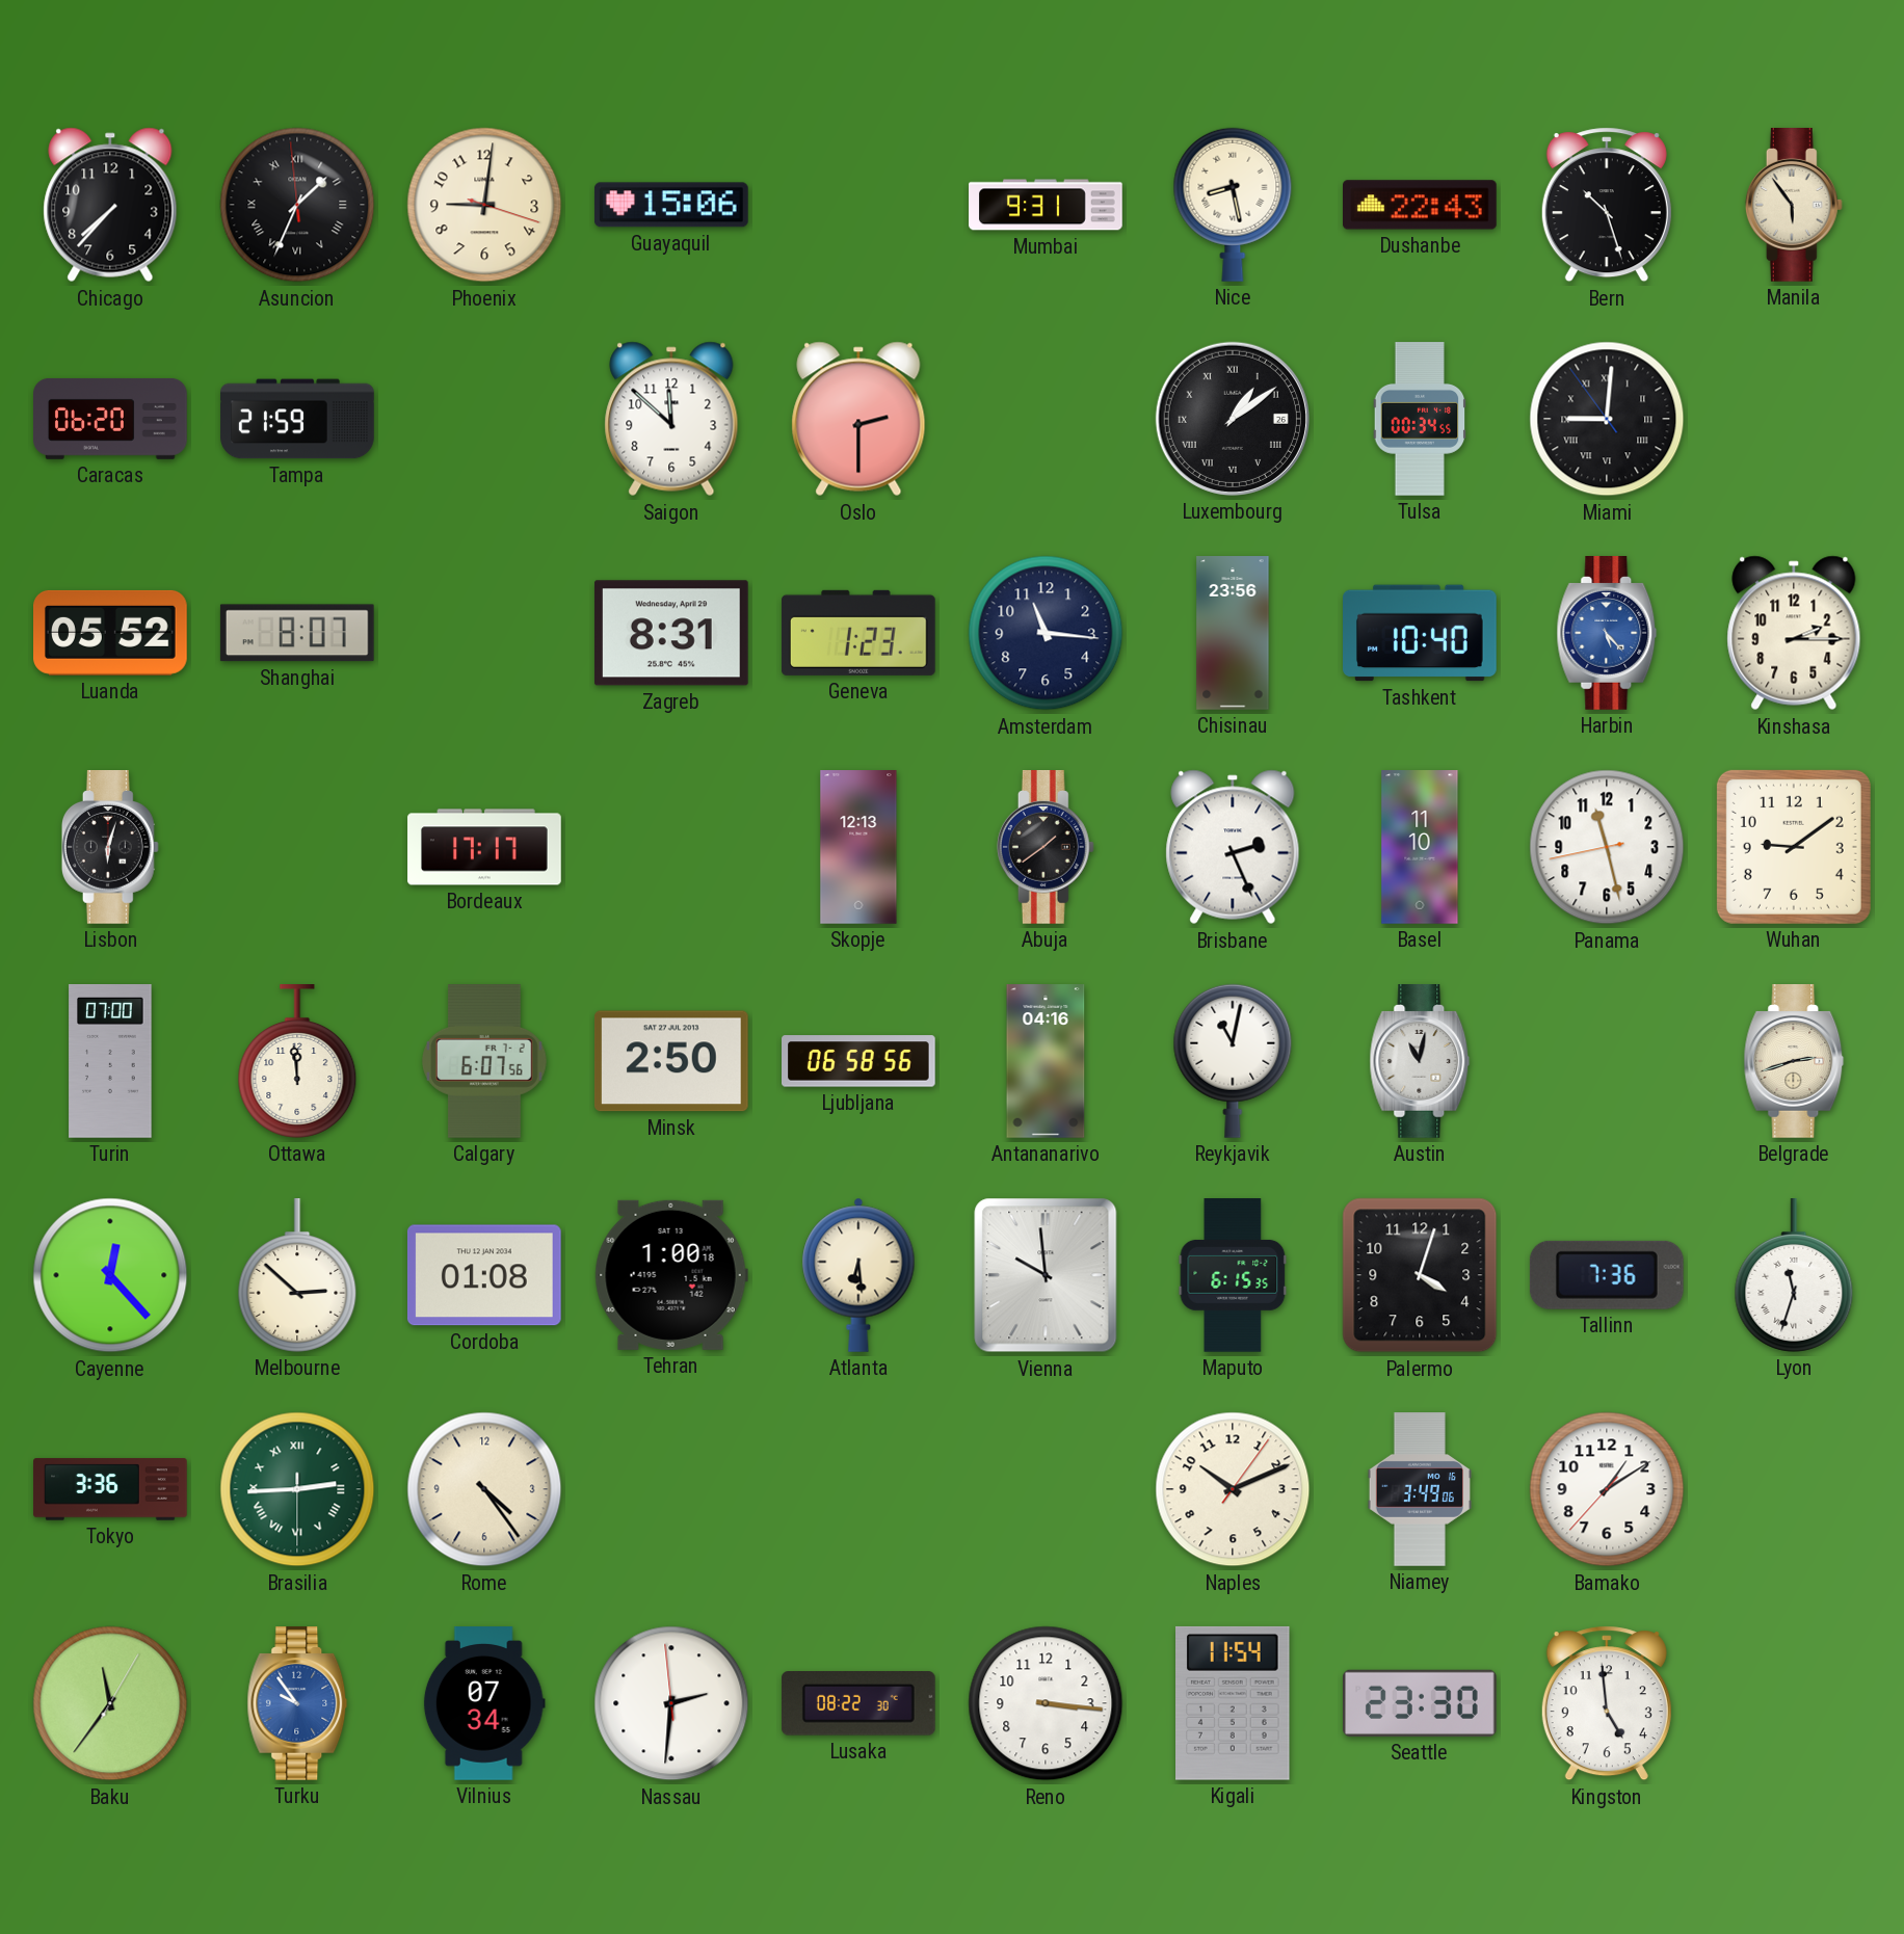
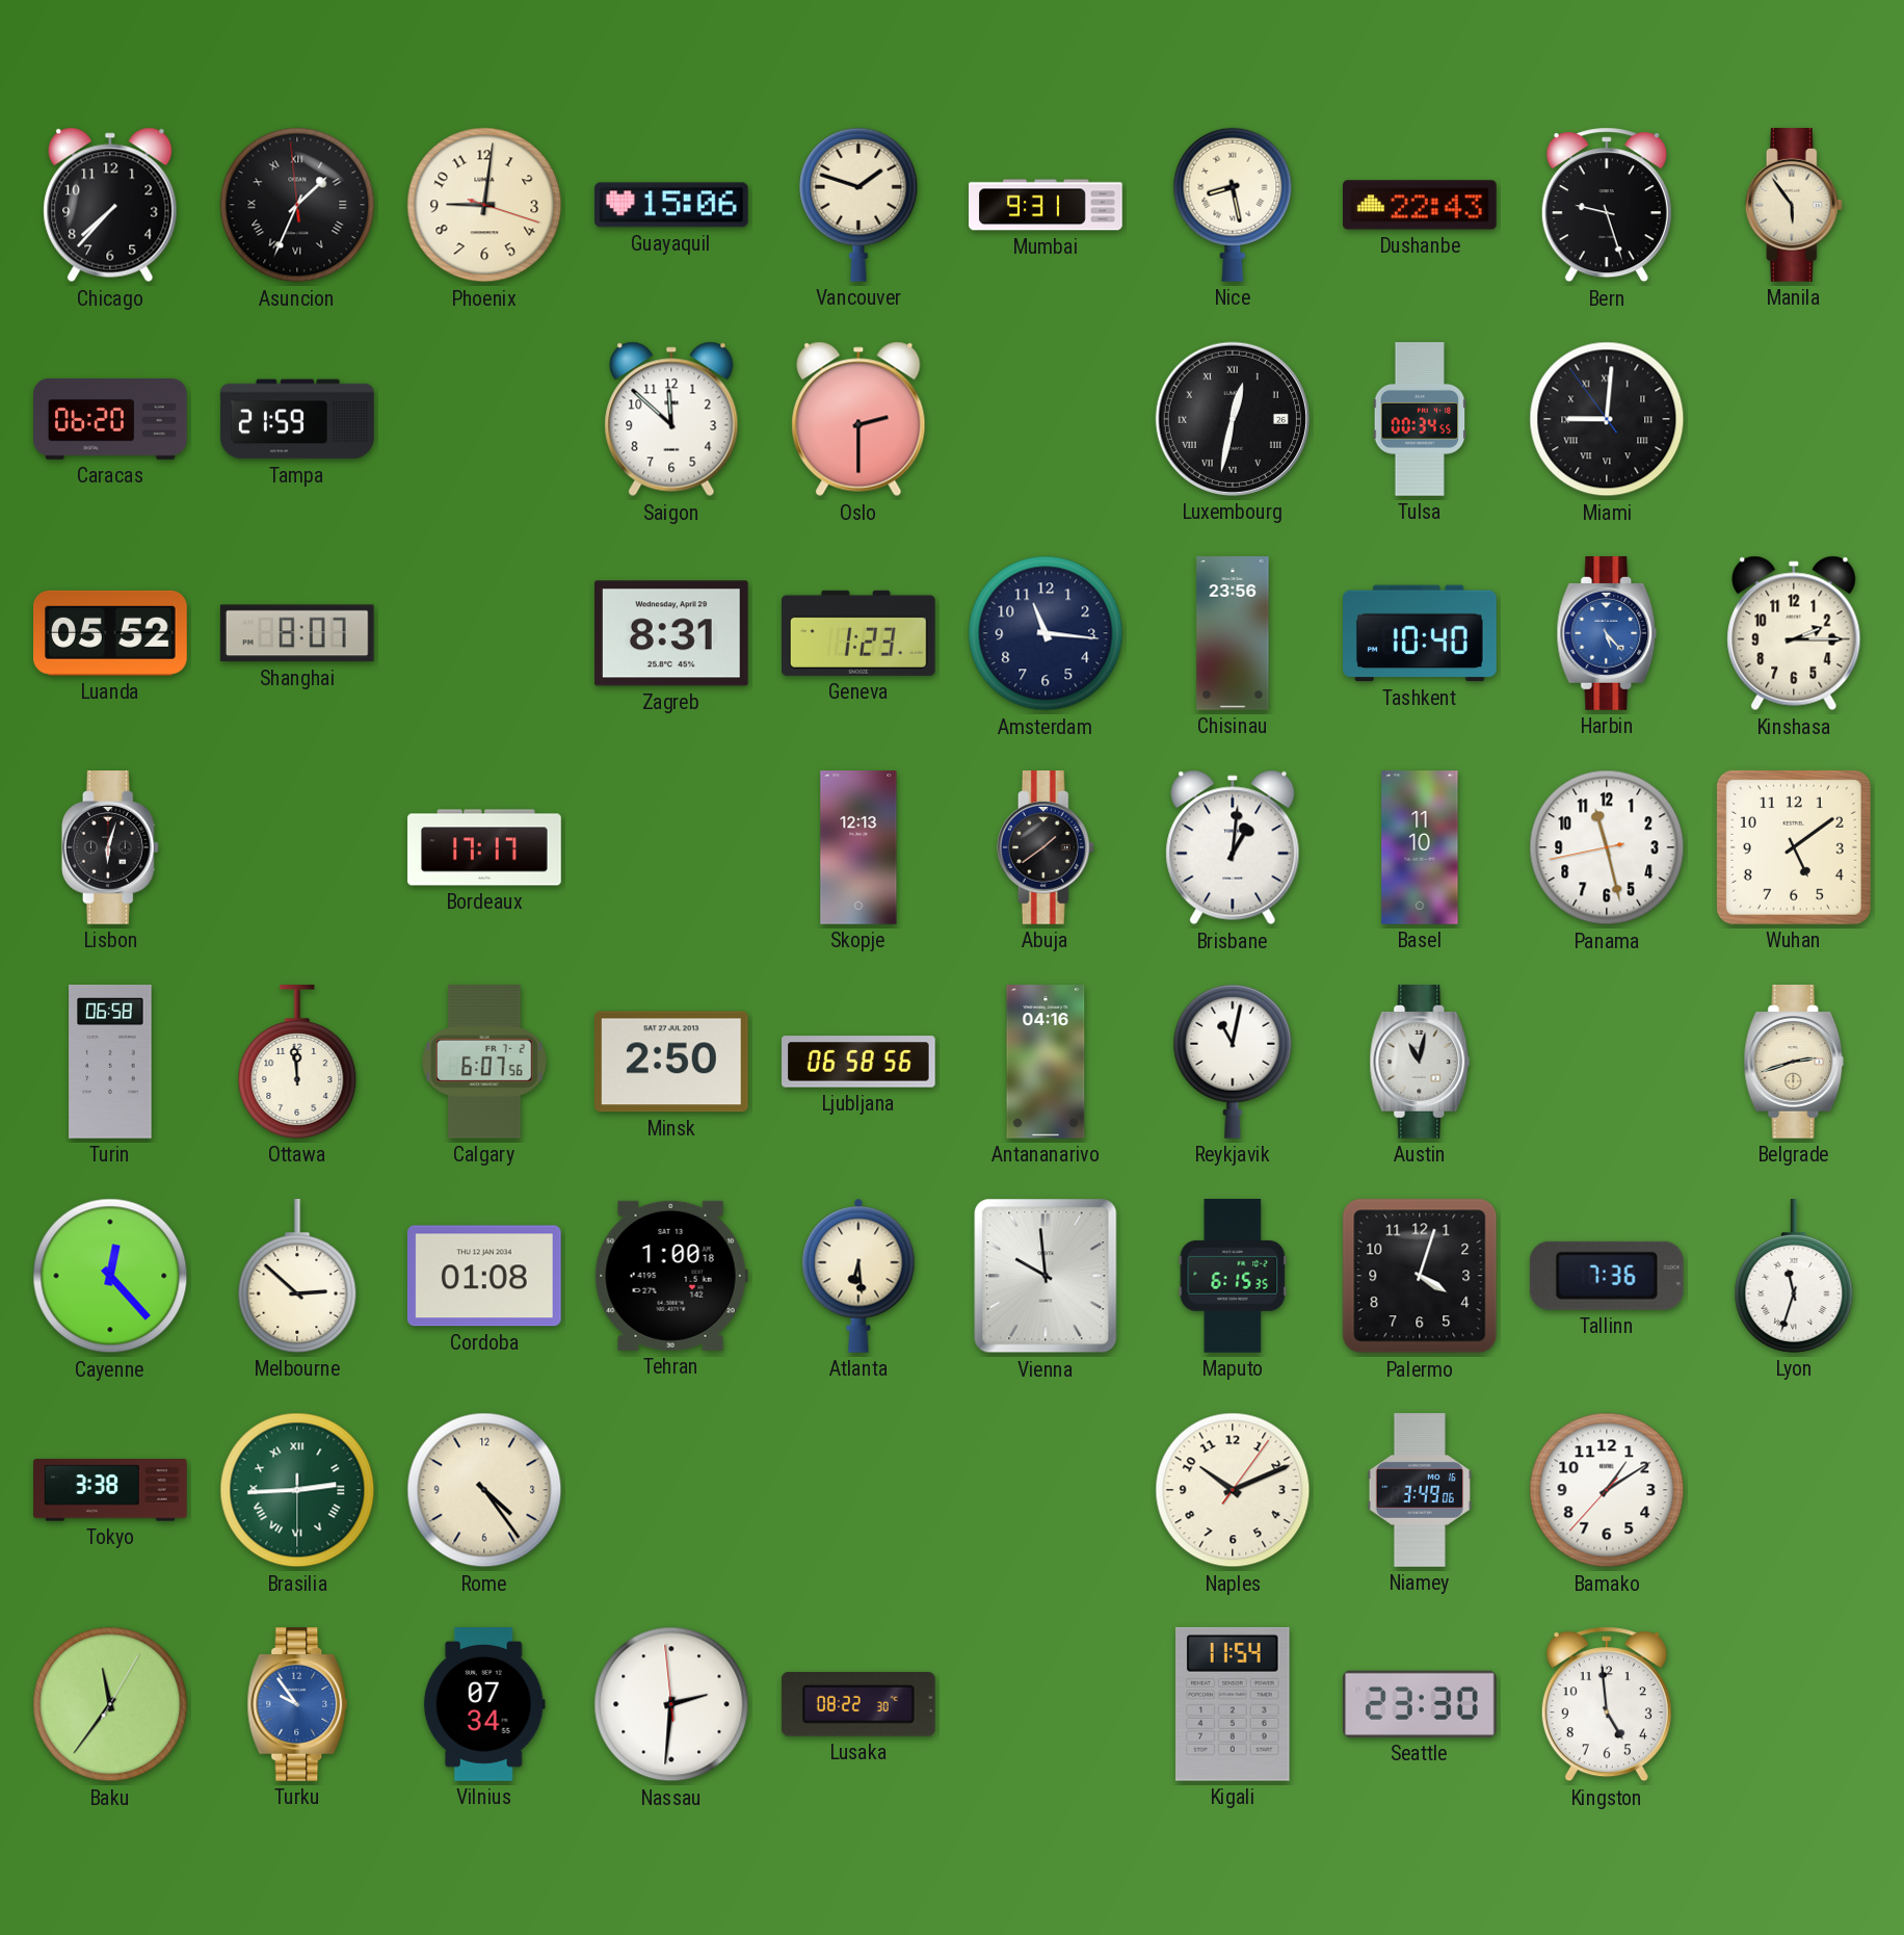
Vancouver: none -> 1:48 (858, 205)
Bern: 10:27 -> 9:27 (1607, 205)
Luxembourg: 1:09 -> 12:32 (1233, 419)
Brisbane: 2:26 -> 1:01 (1233, 847)
Wuhan: 9:09 -> 5:09 (1794, 847)
Turin: 07:00 -> 06:58 (110, 1063)
Tokyo: 3:36 -> 3:38 (110, 1490)
Reno: 3:16 -> none (1046, 1703)
